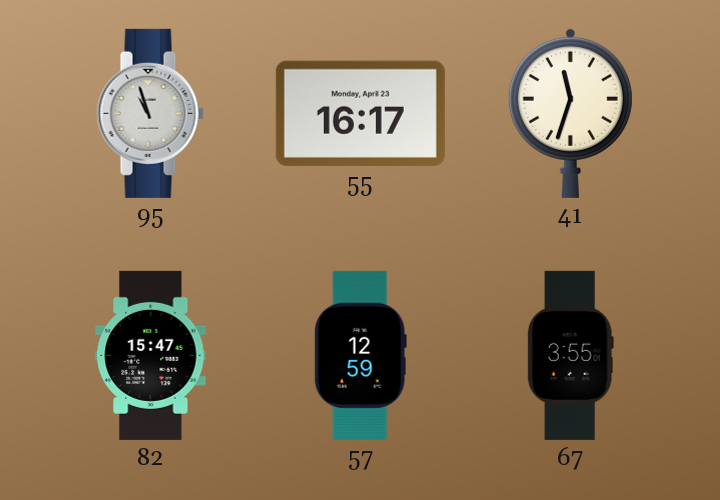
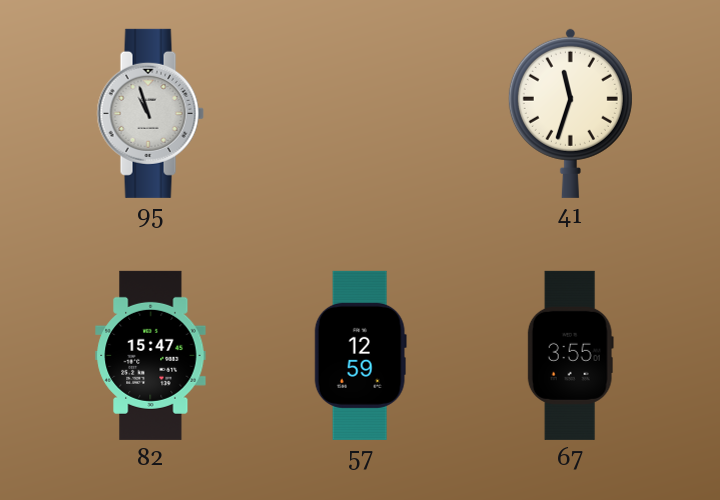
55: 16:17 -> none (360, 113)
